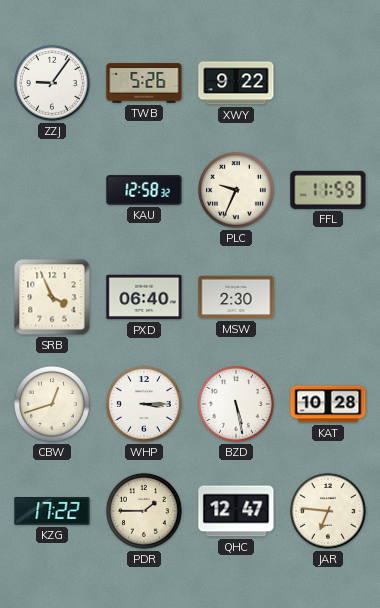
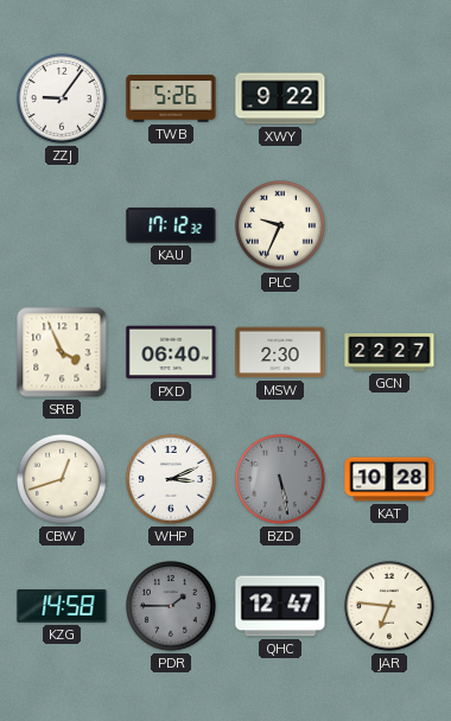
KAU: 12:58 -> 17:12 (171, 225)
FFL: 11:59 -> none (328, 190)
GCN: none -> 22:27 (389, 352)
WHP: 3:15 -> 3:11 (171, 479)
BZD dial: white -> grey (280, 479)
KZG: 17:22 -> 14:58 (62, 606)
PDR dial: cream -> grey (171, 606)
